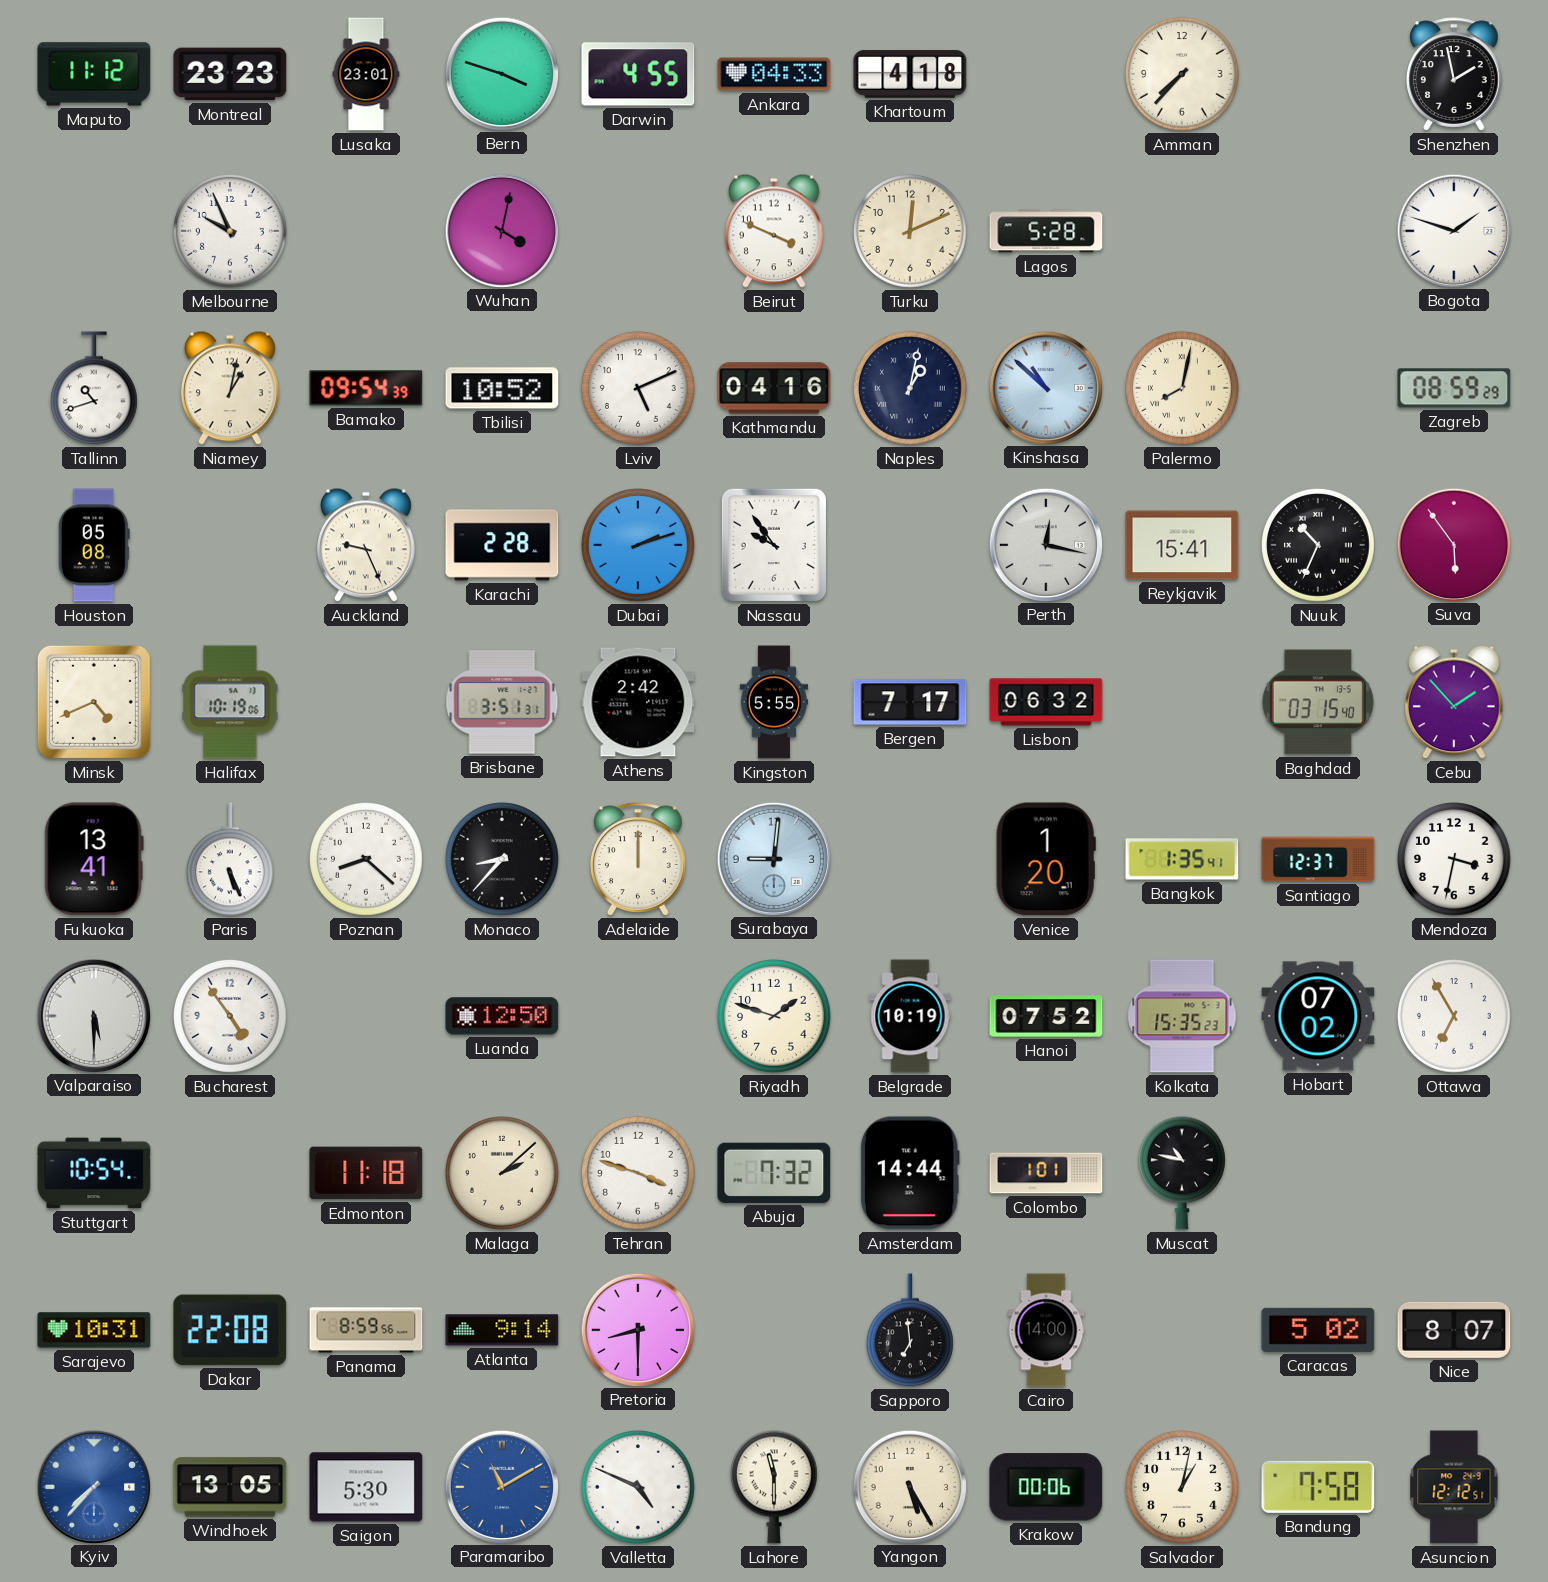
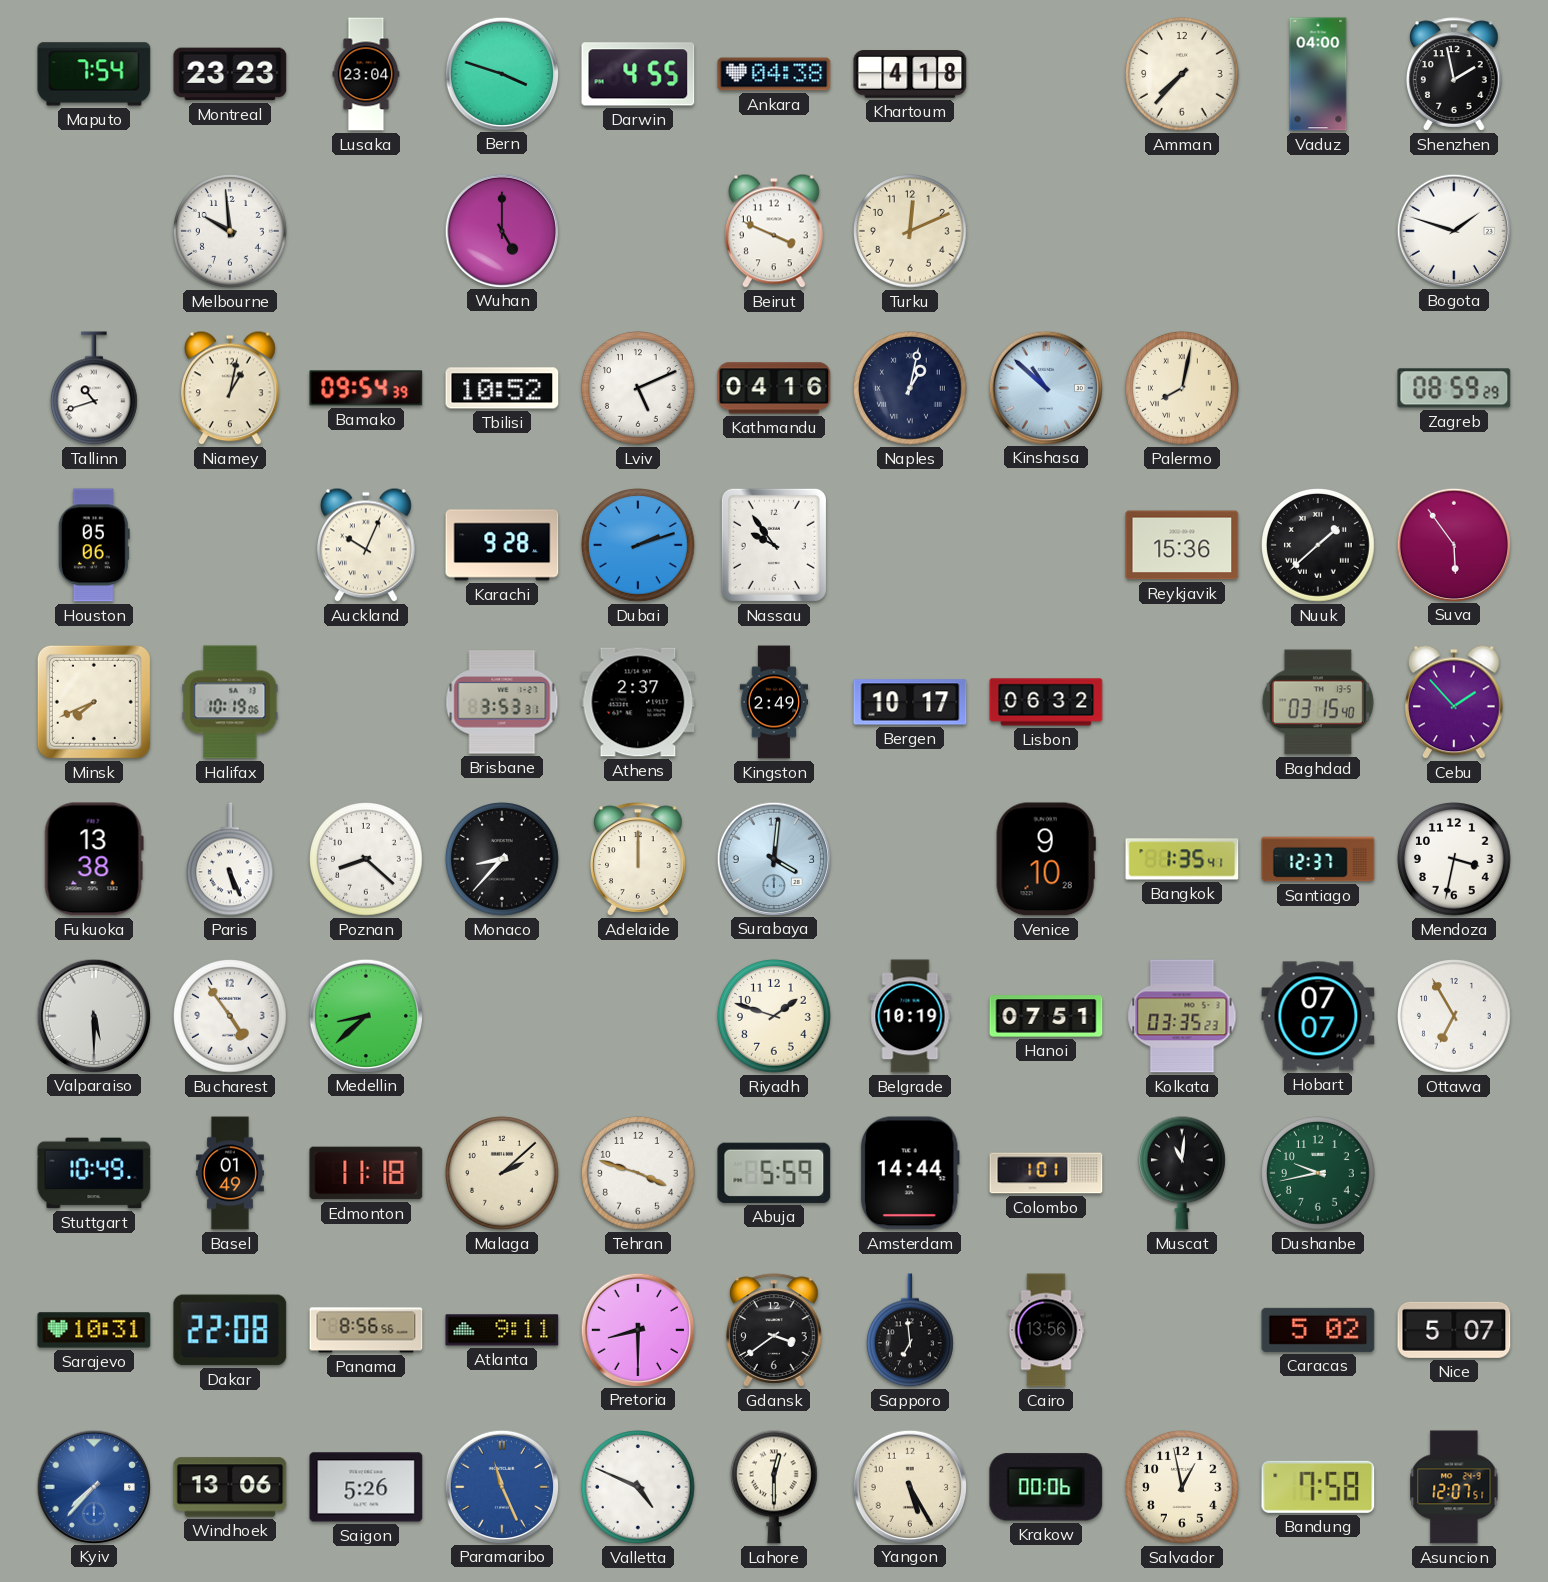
Maputo: 11:12 -> 7:54 (94, 74)
Lusaka: 23:01 -> 23:04 (366, 74)
Ankara: 04:33 -> 04:38 (774, 74)
Vaduz: none -> 04:00 (1318, 74)
Melbourne: 9:56 -> 9:59 (231, 232)
Wuhan: 4:02 -> 5:00 (501, 230)
Lagos: 5:28 -> none (1046, 231)
Houston: 05:08 -> 05:06 (94, 545)
Auckland: 9:26 -> 10:04 (367, 545)
Karachi: 2:28 -> 9:28 (502, 545)
Perth: 12:17 -> none (1045, 544)
Reykjavik: 15:41 -> 15:36 (1182, 545)
Nuuk: 10:34 -> 1:38 (1319, 546)
Minsk: 4:41 -> 7:41 (94, 702)
Brisbane: 3:51 -> 3:53 (502, 702)
Athens: 2:42 -> 2:37 (638, 702)
Kingston: 5:55 -> 2:49 (774, 702)
Bergen: 7:17 -> 10:17 (910, 702)
Fukuoka: 13:41 -> 13:38 (94, 859)
Surabaya: 9:01 -> 4:01 (773, 858)
Venice: 1:20 -> 9:10 (1046, 859)
Medellin: none -> 8:38 (365, 1015)
Luanda: 12:50 -> none (502, 1016)
Hanoi: 07:52 -> 07:51 (1046, 1016)
Kolkata: 15:35 -> 03:35 (1182, 1016)
Hobart: 07:02 -> 07:07 (1318, 1016)
Stuttgart: 10:54 -> 10:49 (94, 1173)
Basel: none -> 01:49 (230, 1173)
Abuja: 7:32 -> 5:59 (774, 1173)
Muscat: 10:47 -> 11:01 (1182, 1173)
Dushanbe: none -> 9:43 (1319, 1174)
Panama: 8:59 -> 8:56 (366, 1330)
Atlanta: 9:14 -> 9:11 (502, 1330)
Gdansk: none -> 3:39 (775, 1330)
Cairo: 14:00 -> 13:56 (1046, 1330)
Nice: 8:07 -> 5:07 (1454, 1330)
Windhoek: 13:05 -> 13:06 (230, 1487)
Saigon: 5:30 -> 5:26 (366, 1487)
Paramaribo: 11:10 -> 11:26 (501, 1486)
Lahore: 11:30 -> 12:30 (774, 1487)
Salvador: 1:02 -> 12:58 (1183, 1488)
Asuncion: 12:12 -> 12:07 (1454, 1487)
